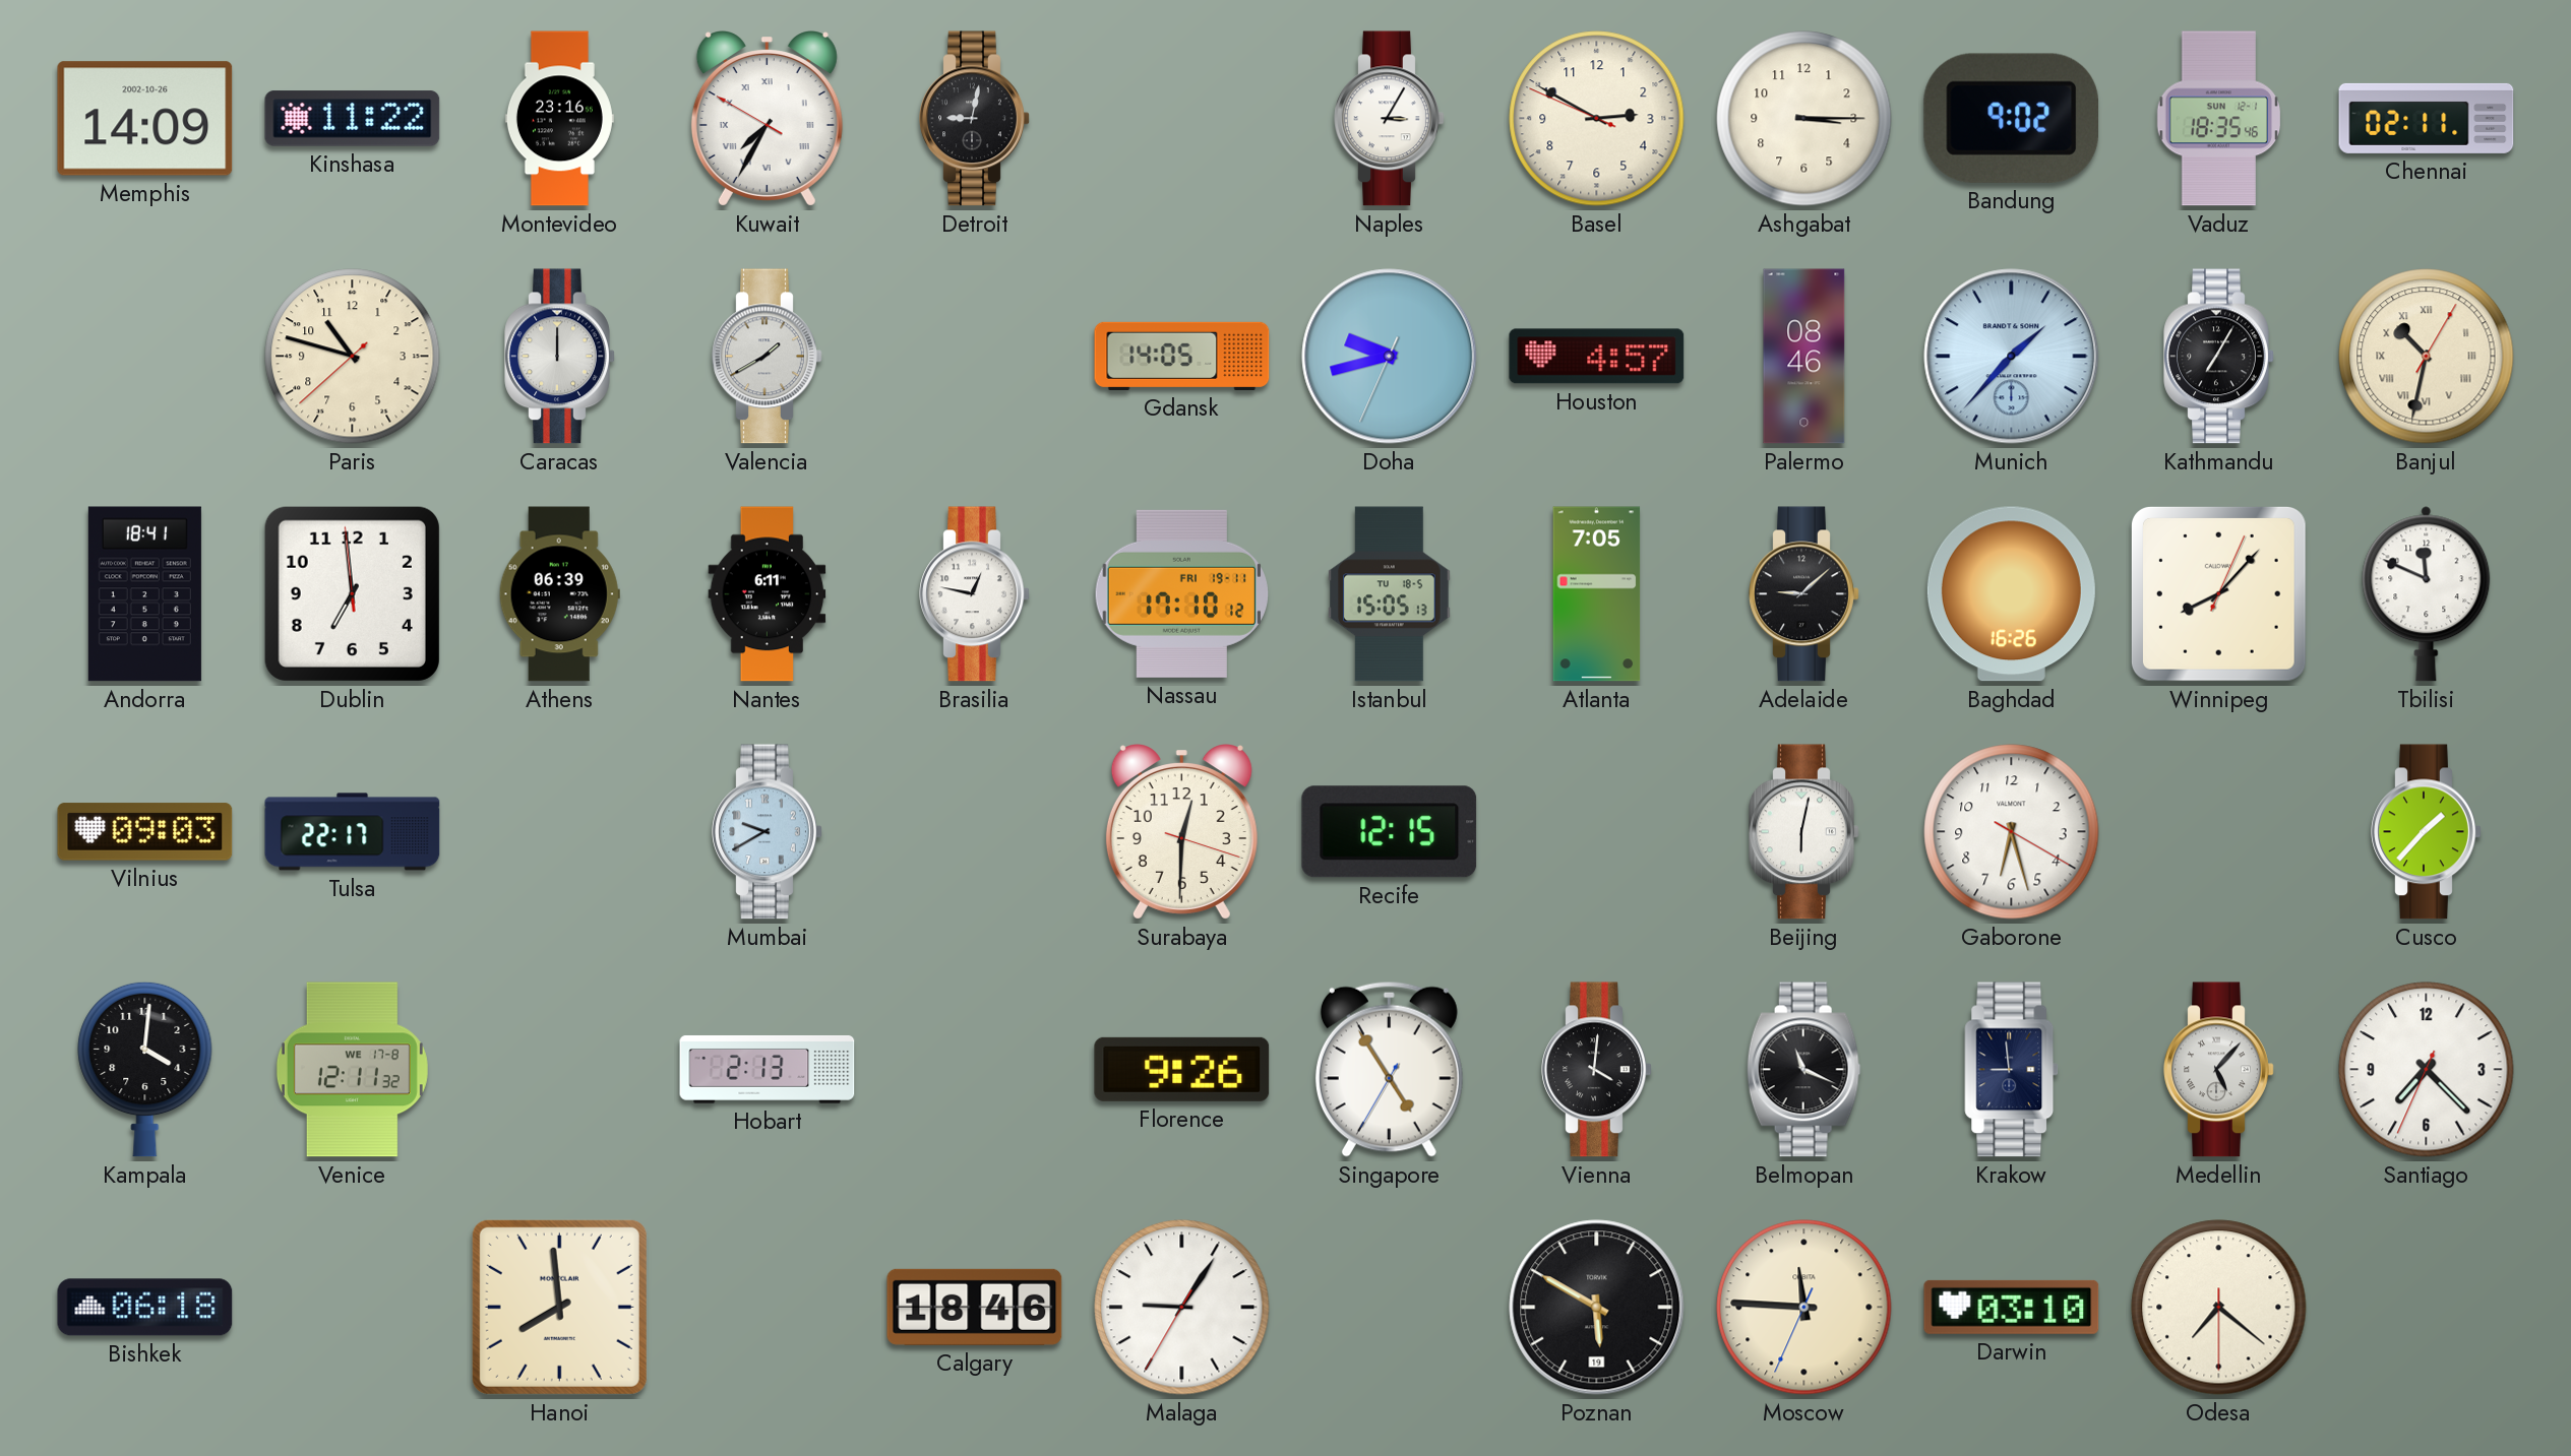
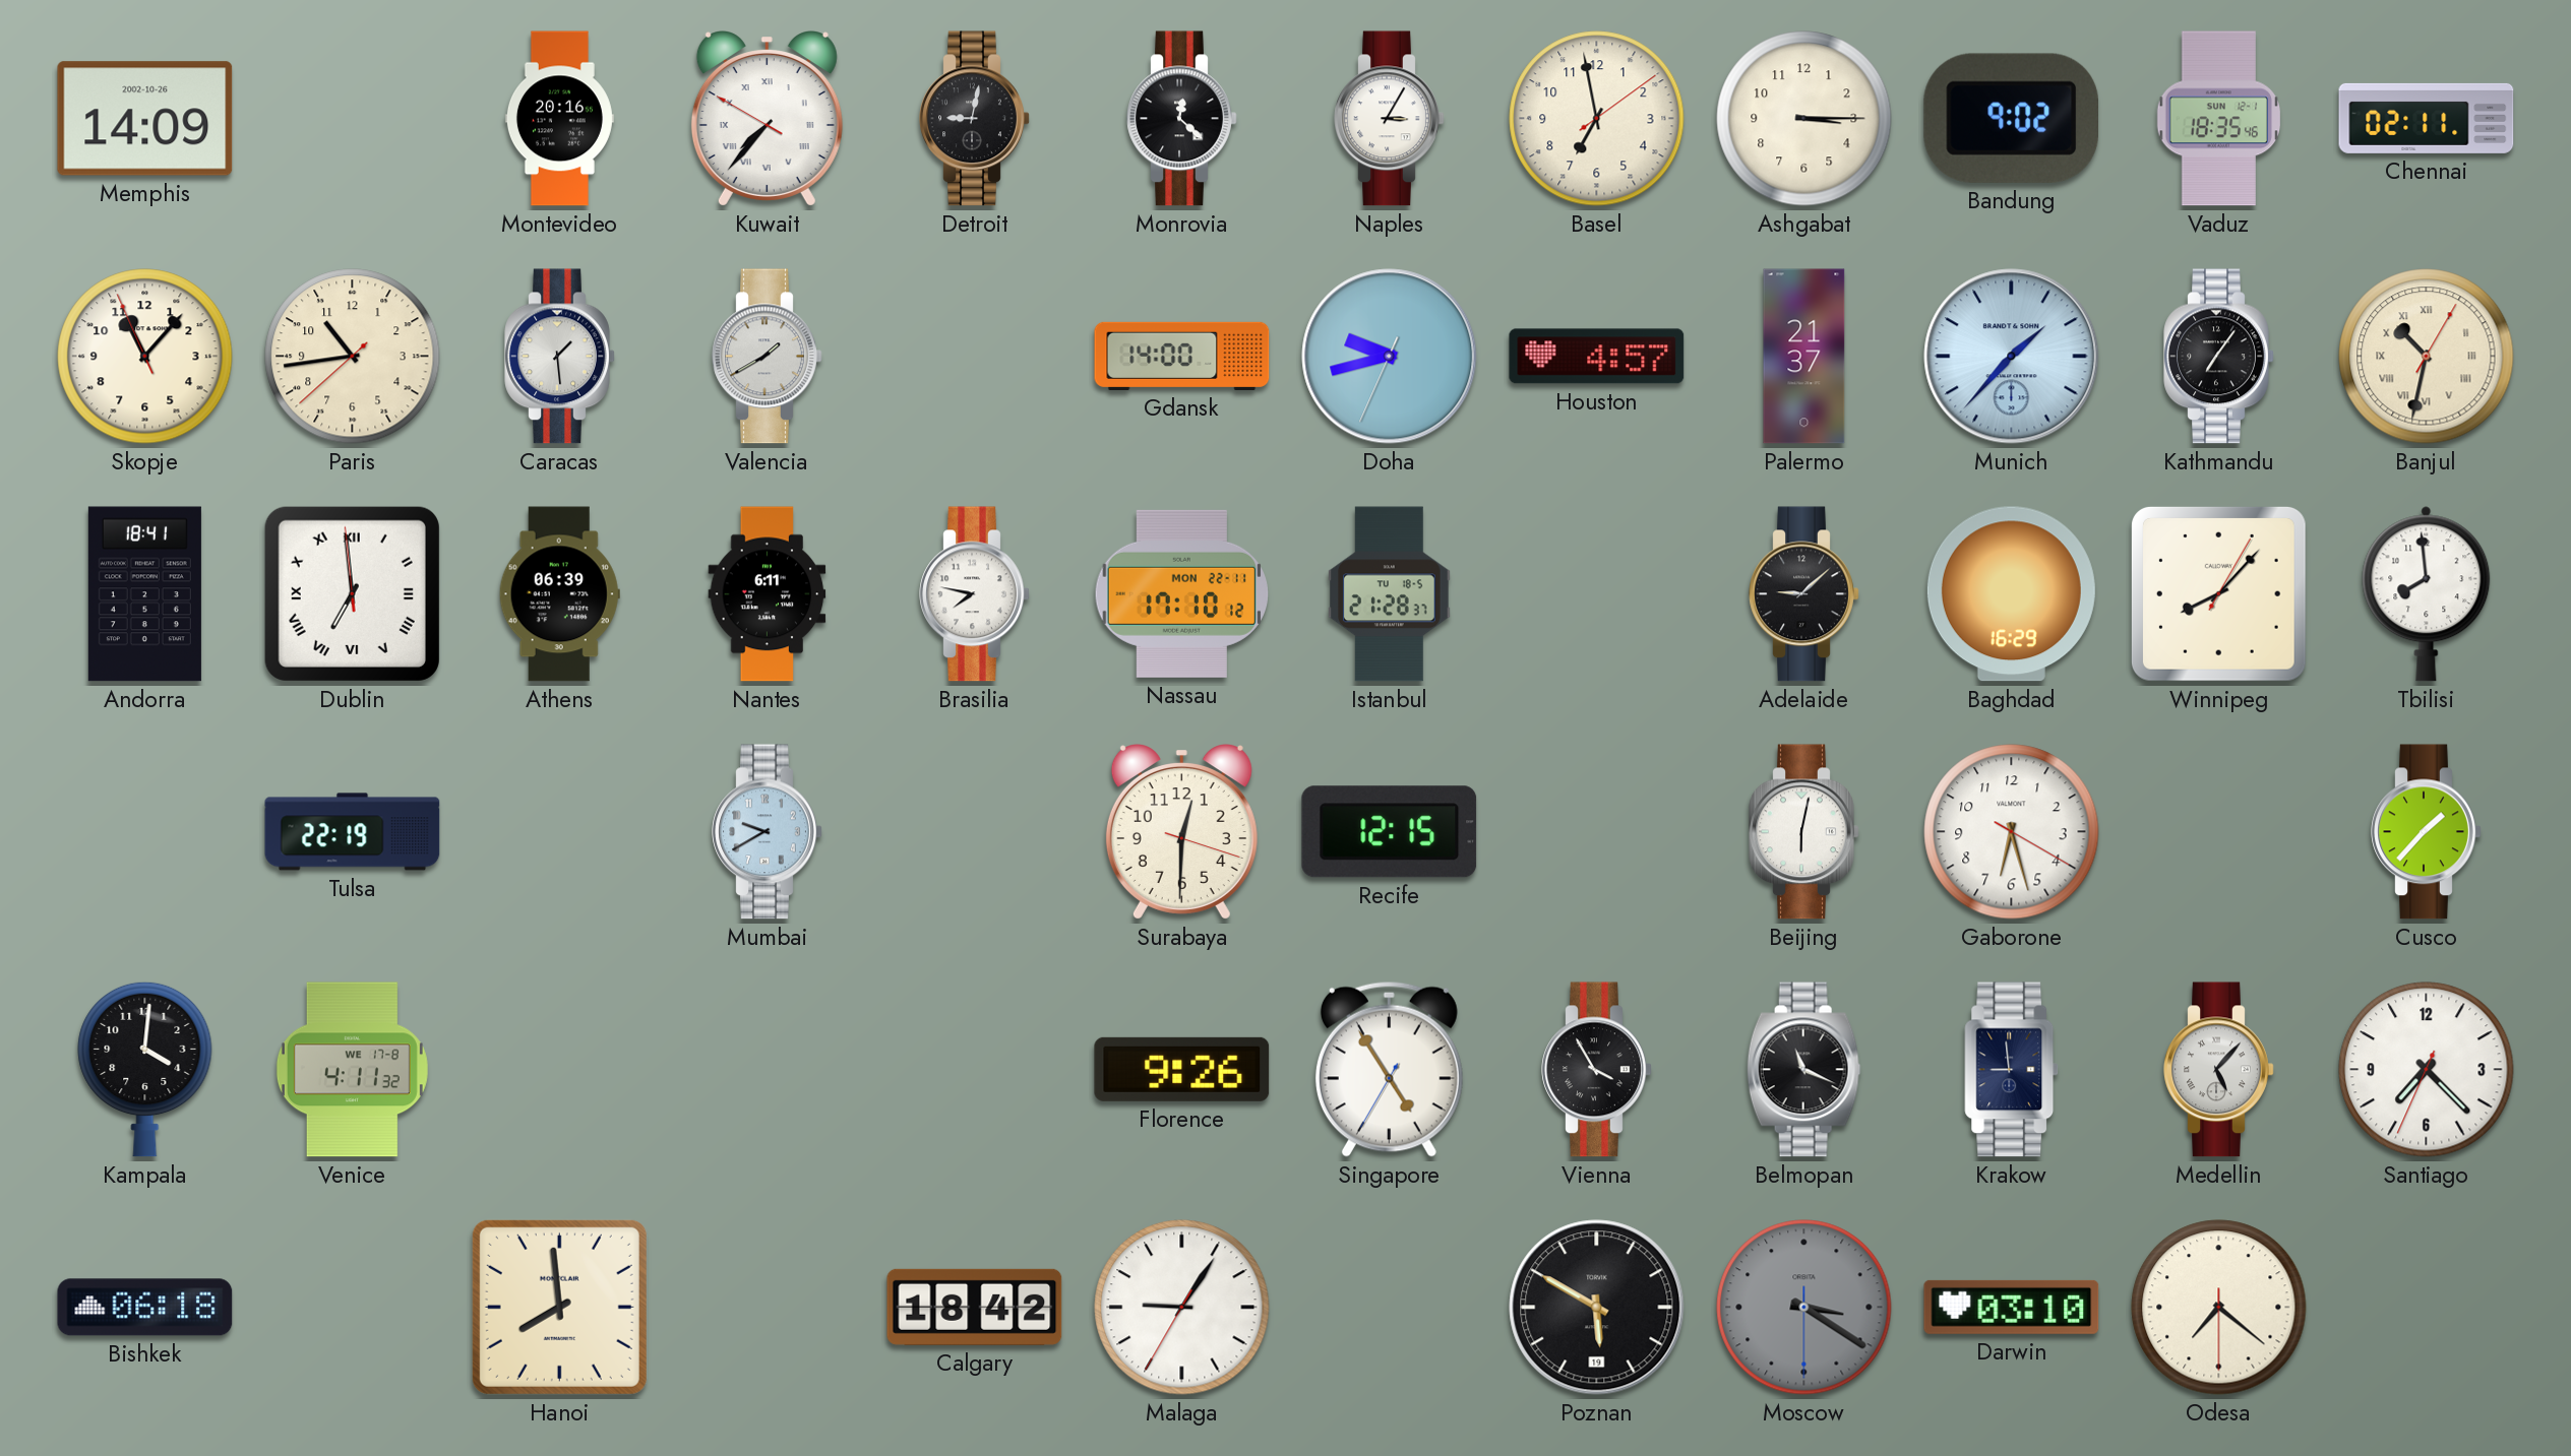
Kinshasa: 11:22 -> none (353, 119)
Montevideo: 23:16 -> 20:16 (559, 119)
Kuwait: 7:34 -> 7:36 (767, 119)
Monrovia: none -> 12:22 (1182, 119)
Basel: 2:49 -> 6:58 (1597, 119)
Skopje: none -> 11:06 (145, 357)
Paris: 10:47 -> 10:43 (353, 357)
Caracas: 12:00 -> 1:29 (560, 357)
Gdansk: 14:05 -> 14:00 (1182, 356)
Palermo: 08:46 -> 21:37 (1804, 357)
Kathmandu: 7:05 -> 7:06 (2219, 357)
Dublin numerals: Arabic -> Roman (352, 593)
Brasilia: 12:47 -> 7:47 (975, 594)
Nassau date: FRI 19-11 -> MON 22-11 (1182, 593)
Istanbul: 15:05 -> 21:28 (1390, 594)
Atlanta: 7:05 -> none (1597, 594)
Baghdad: 16:26 -> 16:29 (2011, 594)
Winnipeg: 8:07:04 -> 8:07:05 (2218, 593)
Tbilisi: 11:49 -> 7:59 (2427, 594)
Vilnius: 09:03 -> none (145, 832)
Tulsa: 22:17 -> 22:19 (353, 832)
Venice: 12:11 -> 4:11 (352, 1070)
Hobart: 2:13 -> none (768, 1070)
Vienna: 4:01 -> 3:55 (1597, 1070)
Calgary: 18:46 -> 18:42 (975, 1307)
Moscow: 11:45 -> 3:20 (1804, 1308)
Moscow dial: cream -> grey (1804, 1308)
